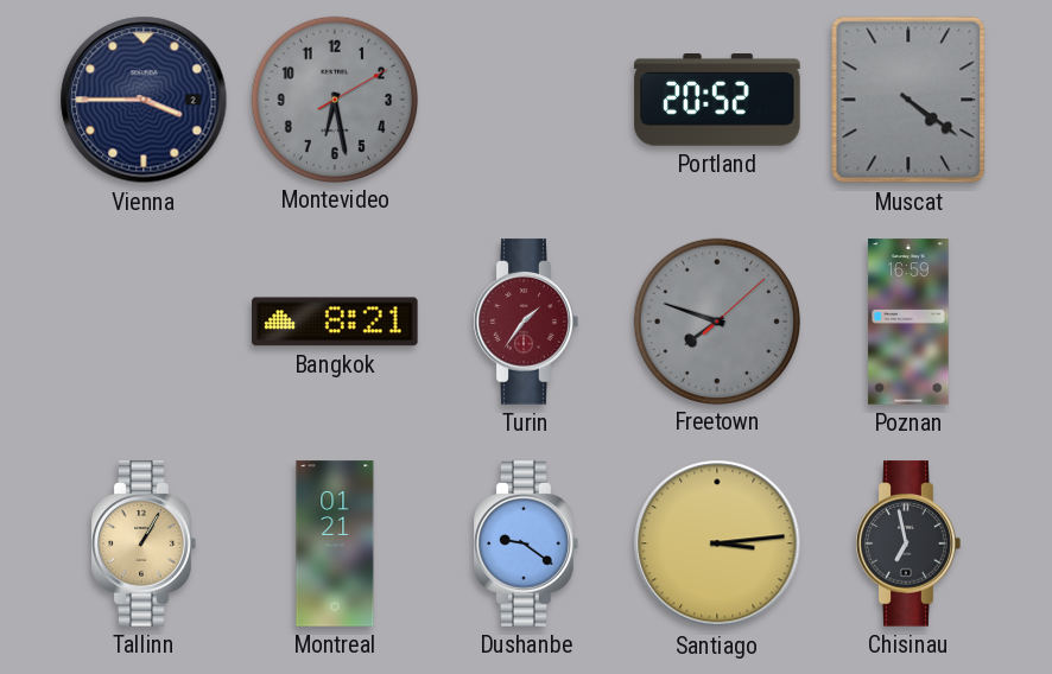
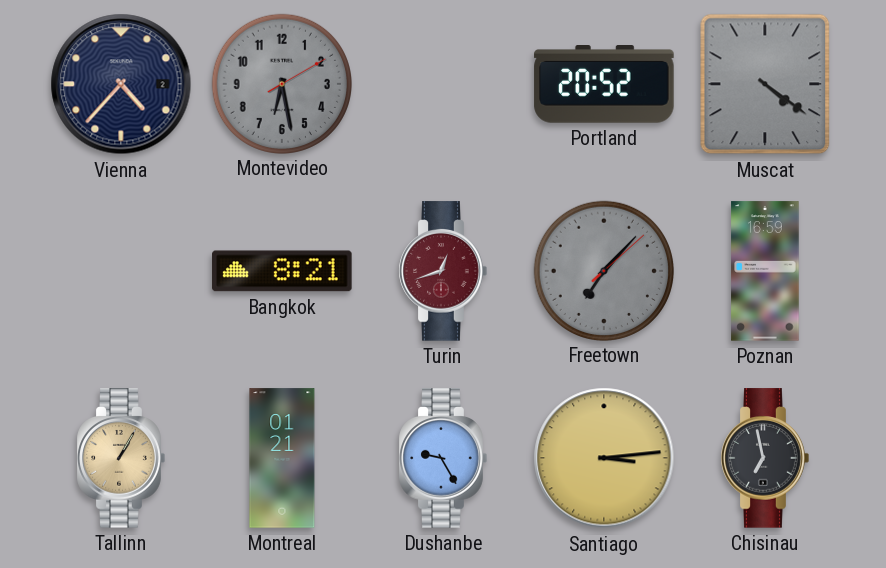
Vienna: 3:45 -> 4:37 (121, 84)
Turin: 1:36 -> 12:42 (443, 271)
Freetown: 7:48 -> 7:07 (603, 270)
Dushanbe: 9:21 -> 9:25 (443, 458)
